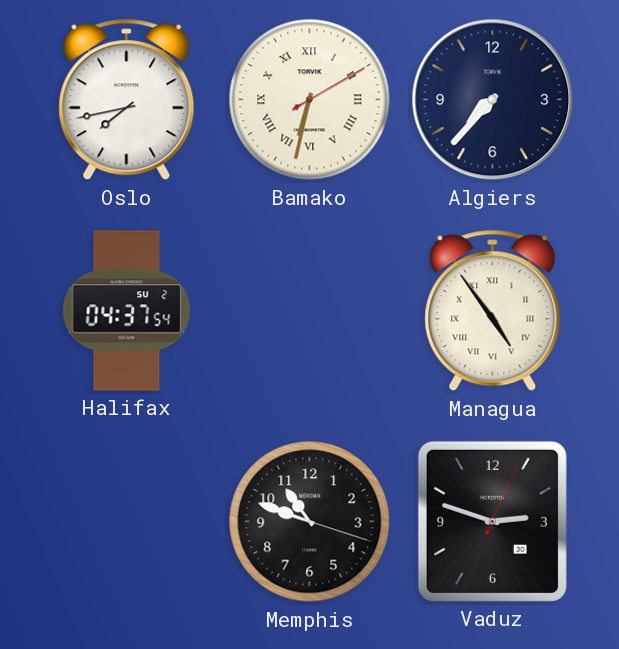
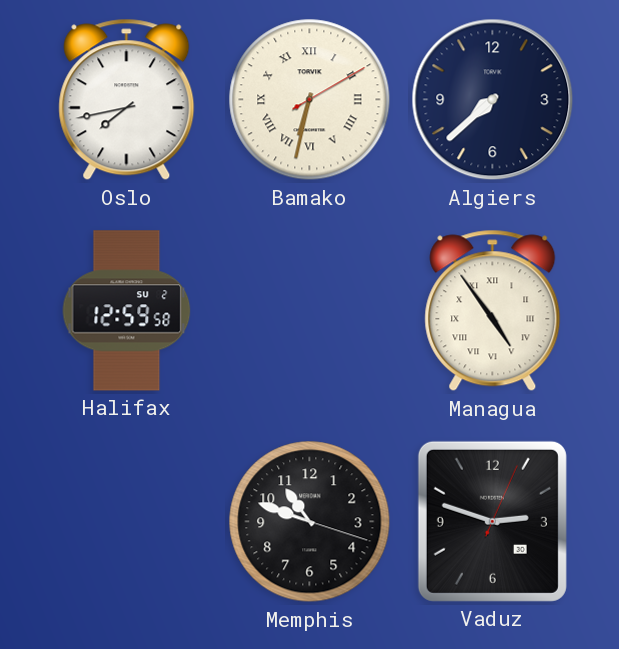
Algiers: 7:37 -> 7:38 (493, 100)
Halifax: 04:37 -> 12:59 (127, 311)
